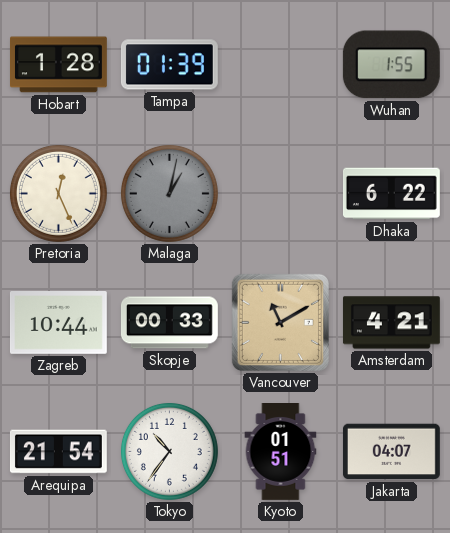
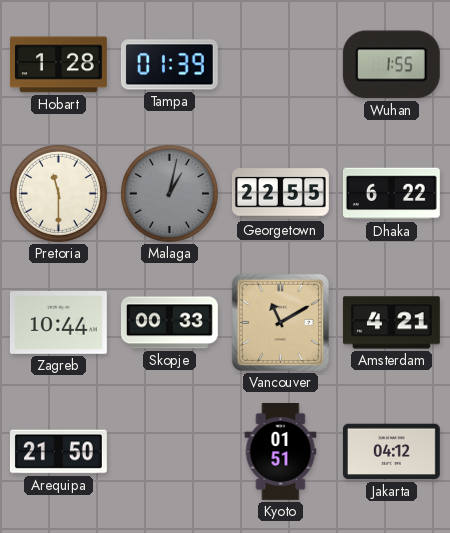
Pretoria: 12:26 -> 11:30 (58, 193)
Georgetown: none -> 22:55 (281, 194)
Arequipa: 21:54 -> 21:50 (58, 452)
Tokyo: 10:36 -> none (169, 451)
Jakarta: 04:07 -> 04:12 (391, 452)
